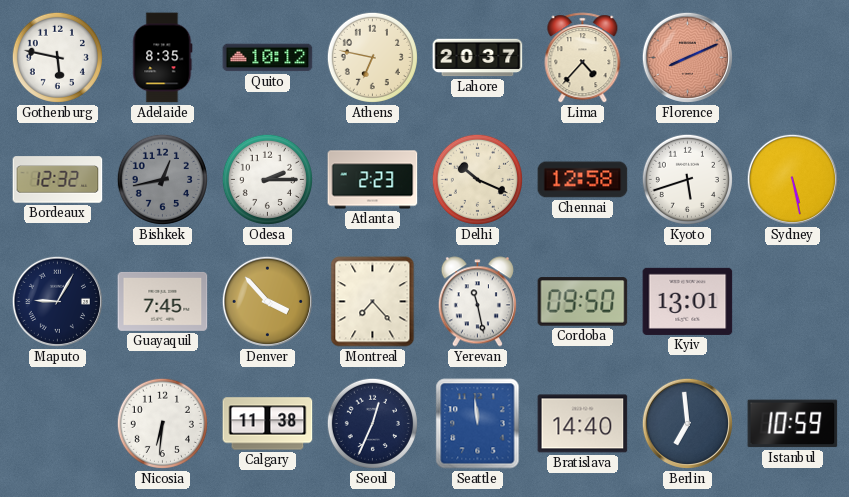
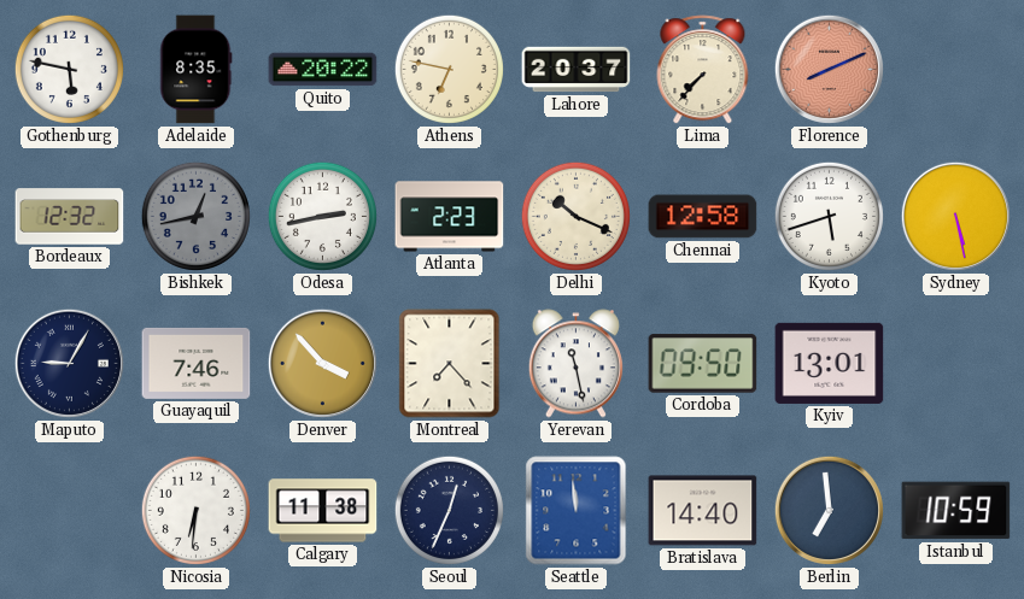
Quito: 10:12 -> 20:22 (323, 70)
Lima: 4:37 -> 7:37 (703, 70)
Odesa: 2:15 -> 2:43 (322, 216)
Guayaquil: 7:45 -> 7:46 (197, 363)
